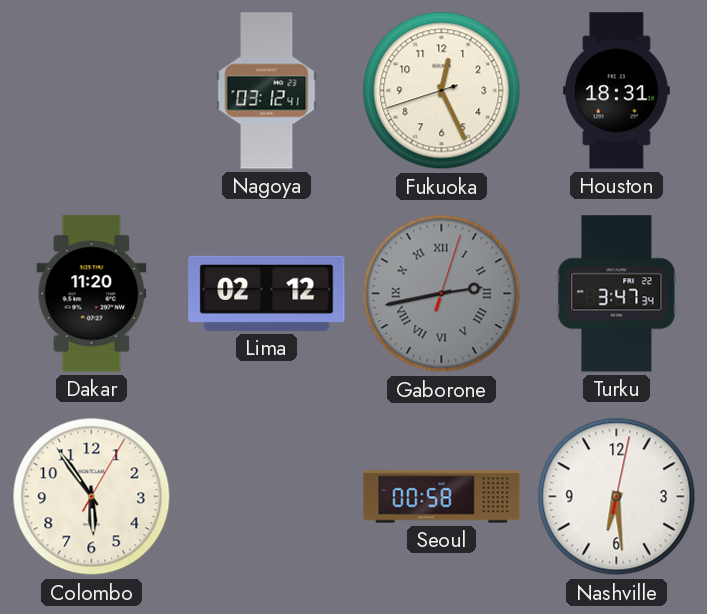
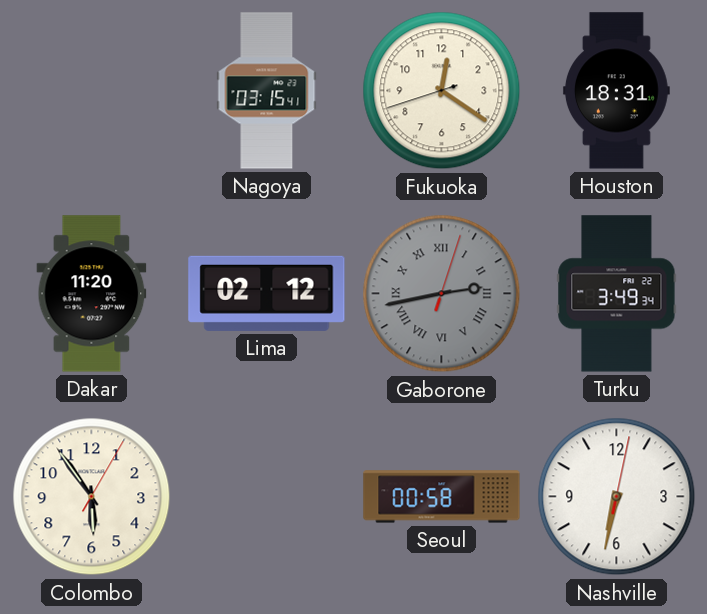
Nagoya: 03:12 -> 03:15 (267, 91)
Fukuoka: 12:25 -> 12:20 (442, 91)
Turku: 3:47 -> 3:49 (617, 294)
Nashville: 6:29 -> 6:32 (617, 497)
